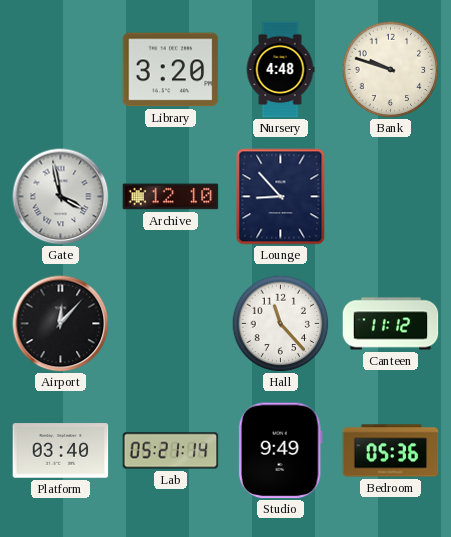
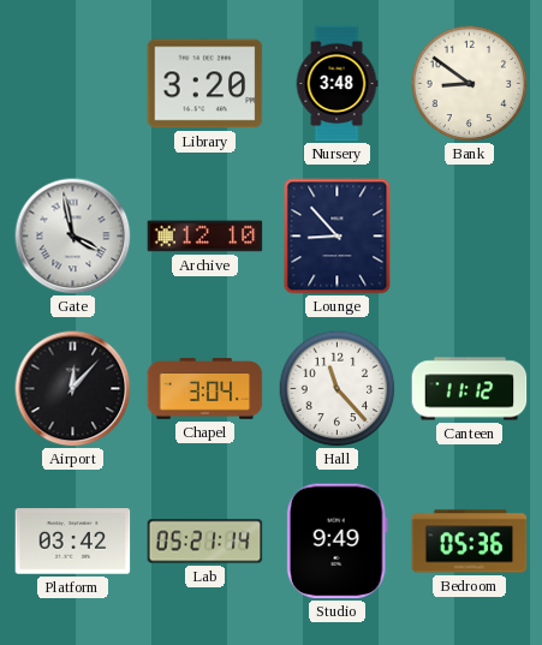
Nursery: 4:48 -> 3:48 (336, 84)
Bank: 9:48 -> 8:51 (469, 83)
Chapel: none -> 3:04 (206, 389)
Platform: 03:40 -> 03:42 (73, 542)
